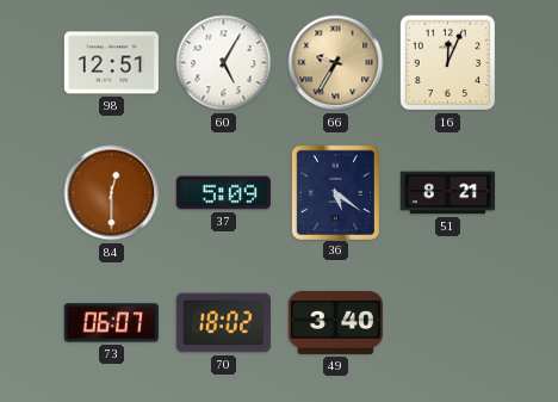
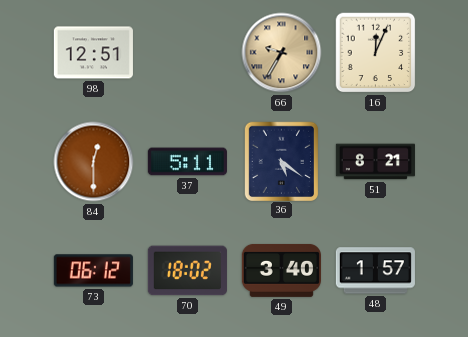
60: 5:05 -> none (224, 63)
37: 5:09 -> 5:11 (187, 162)
73: 06:07 -> 06:12 (93, 271)
48: none -> 1:57 (375, 271)
